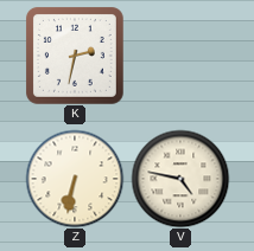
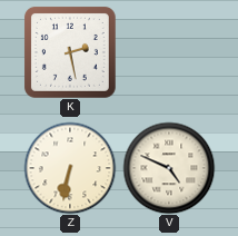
K: 2:32 -> 2:28 (70, 52)
V: 4:47 -> 4:49 (169, 168)
